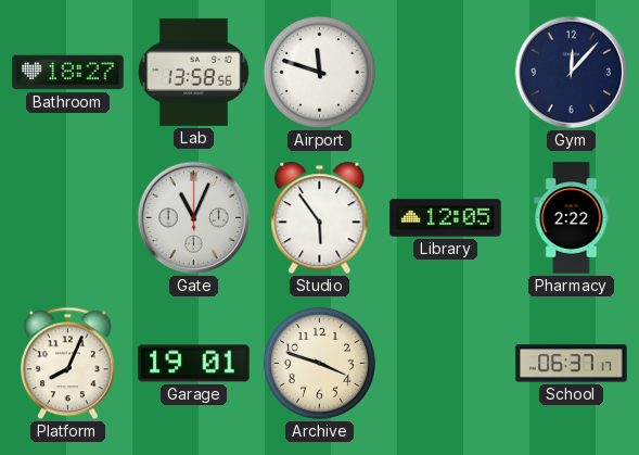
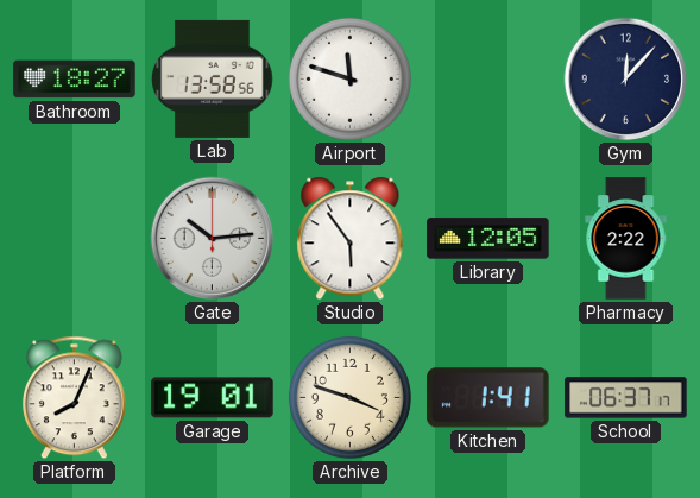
Gate: 11:04 -> 10:14 (213, 239)
Kitchen: none -> 1:41 (488, 398)
